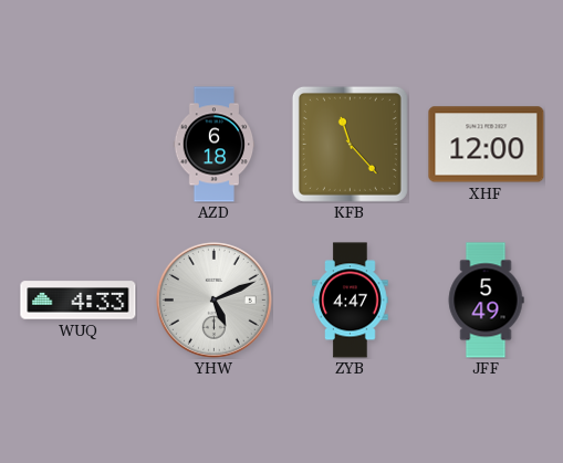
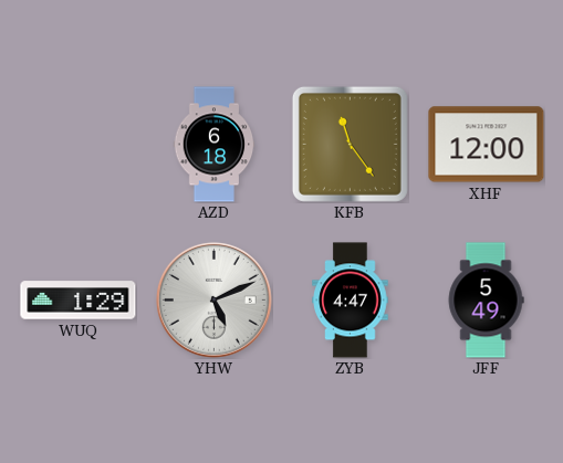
KFB: 11:23 -> 11:24 (350, 144)
WUQ: 4:33 -> 1:29 (79, 301)
